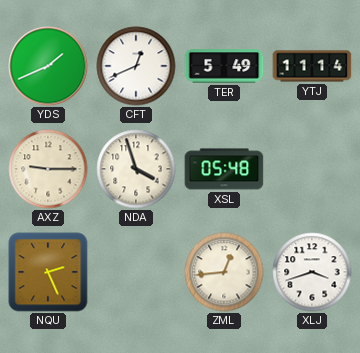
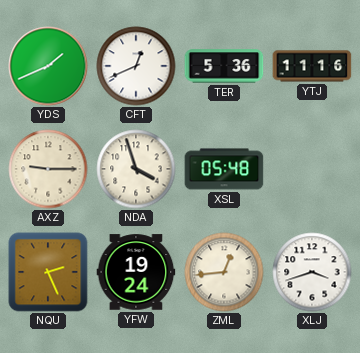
TER: 5:49 -> 5:36 (224, 66)
YTJ: 11:14 -> 11:16 (312, 66)
YFW: none -> 19:24 (136, 272)
